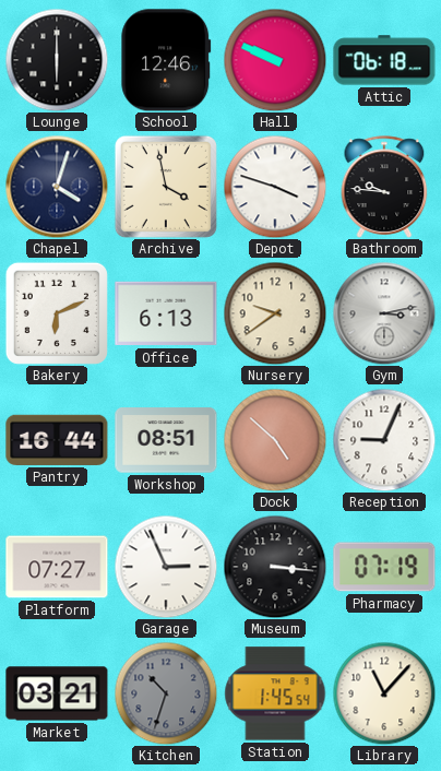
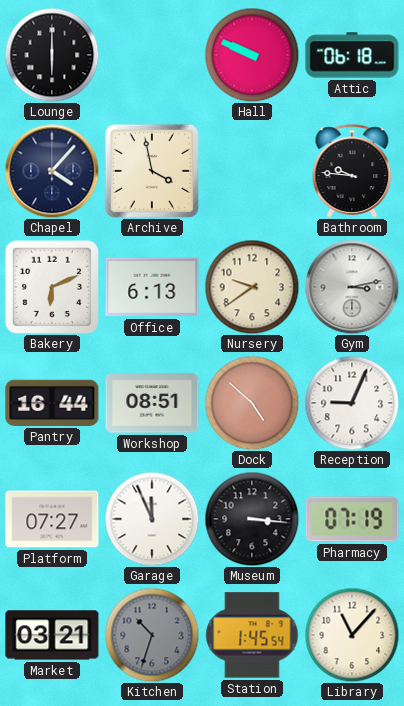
School: 12:46 -> none (166, 60)
Chapel: 4:03 -> 4:07 (52, 171)
Depot: 3:48 -> none (275, 187)
Garage: 2:56 -> 11:56 (152, 519)
